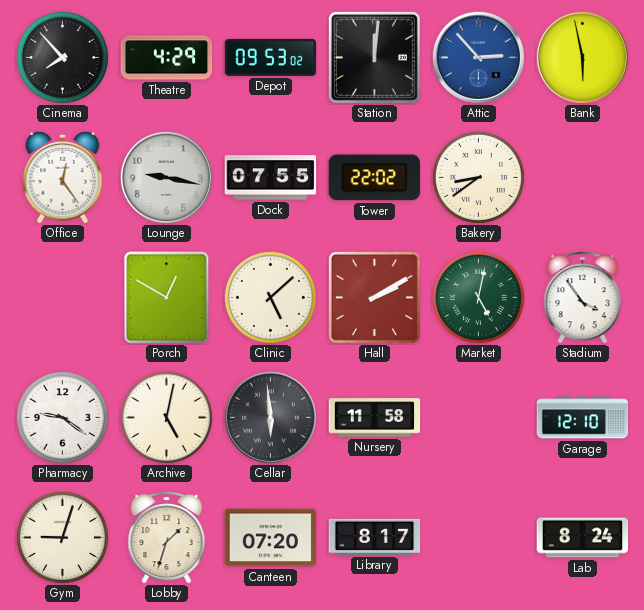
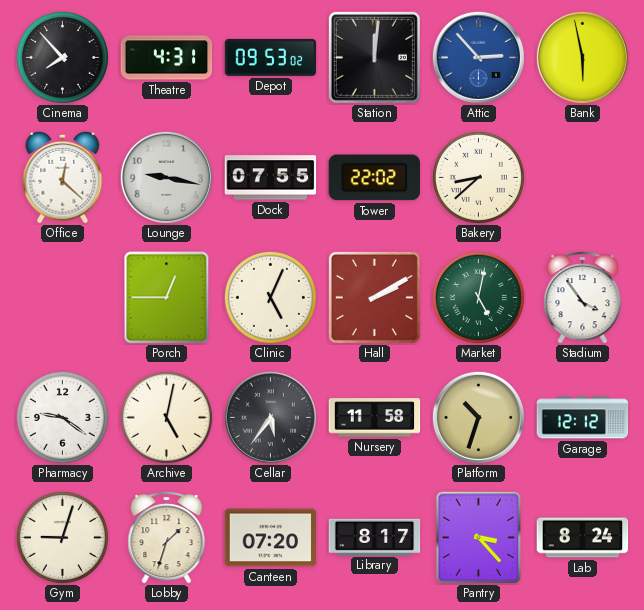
Theatre: 4:29 -> 4:31 (167, 58)
Office: 12:24 -> 12:22 (63, 177)
Bakery: 8:39 -> 8:38 (478, 177)
Porch: 12:50 -> 12:45 (167, 298)
Clinic: 5:08 -> 5:04 (270, 297)
Cellar: 5:59 -> 5:36 (270, 417)
Platform: none -> 10:33 (478, 417)
Garage: 12:10 -> 12:12 (583, 418)
Pantry: none -> 3:23 (479, 538)
